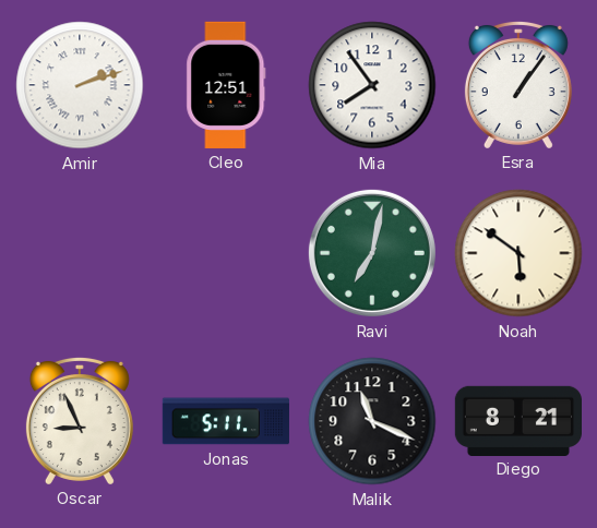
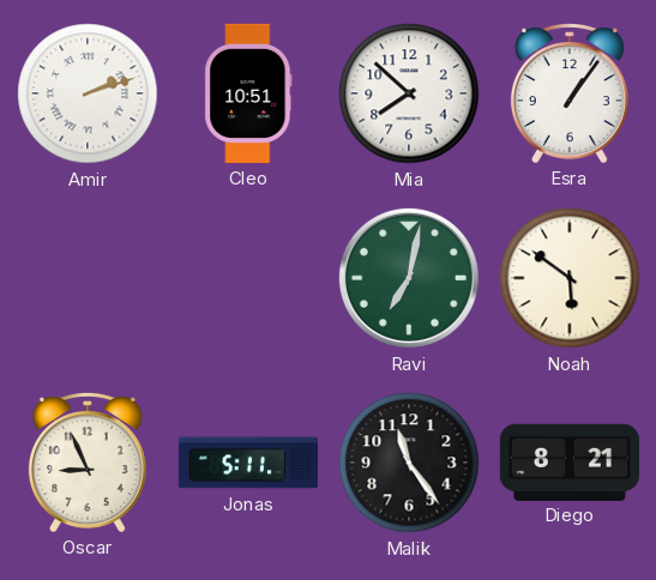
Cleo: 12:51 -> 10:51 (248, 93)
Mia: 7:54 -> 7:52 (409, 93)
Malik: 11:19 -> 11:24 (409, 463)
